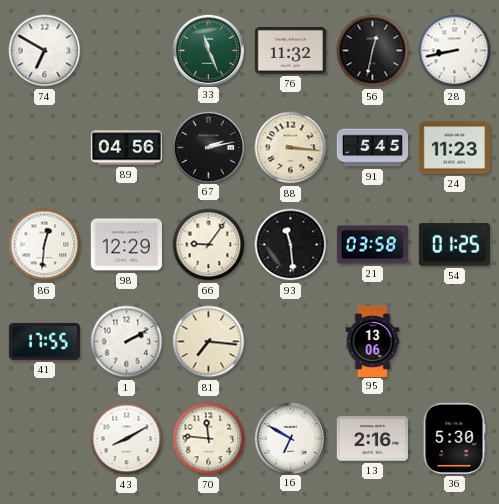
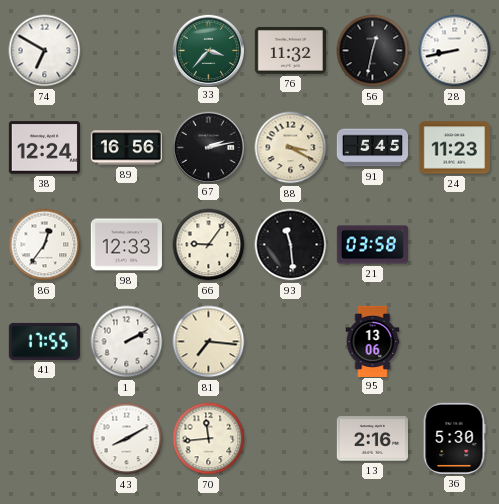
33: 11:26 -> 3:37 (208, 50)
38: none -> 12:24 (44, 148)
89: 04:56 -> 16:56 (126, 148)
88: 3:16 -> 3:20 (291, 148)
86: 12:31 -> 12:36 (45, 245)
98: 12:29 -> 12:33 (126, 245)
54: 01:25 -> none (454, 245)
70: 11:46 -> 11:44 (209, 439)
16: 6:50 -> none (290, 438)
